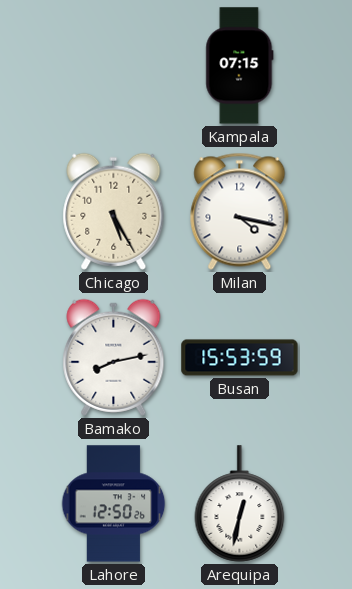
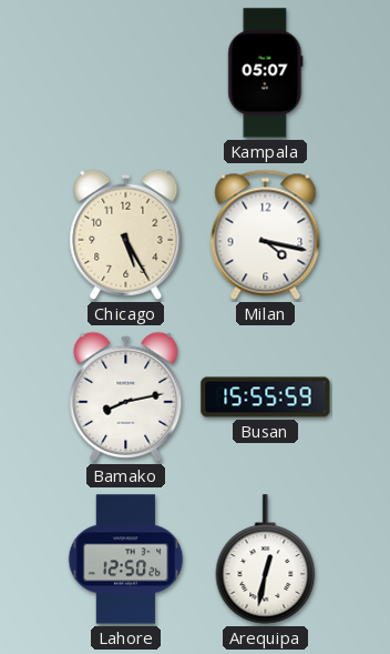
Kampala: 07:15 -> 05:07 (266, 73)
Busan: 15:53 -> 15:55 (266, 398)
